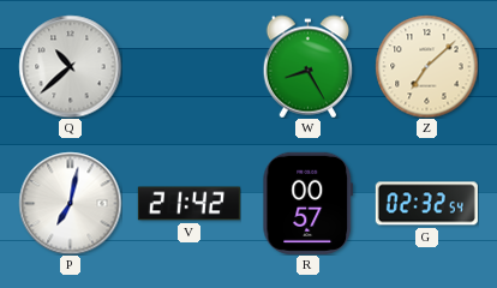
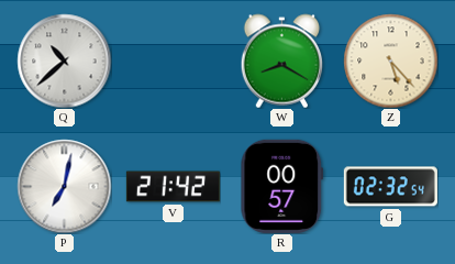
W: 8:25 -> 8:20 (282, 61)
Z: 7:08 -> 5:23 (390, 61)
